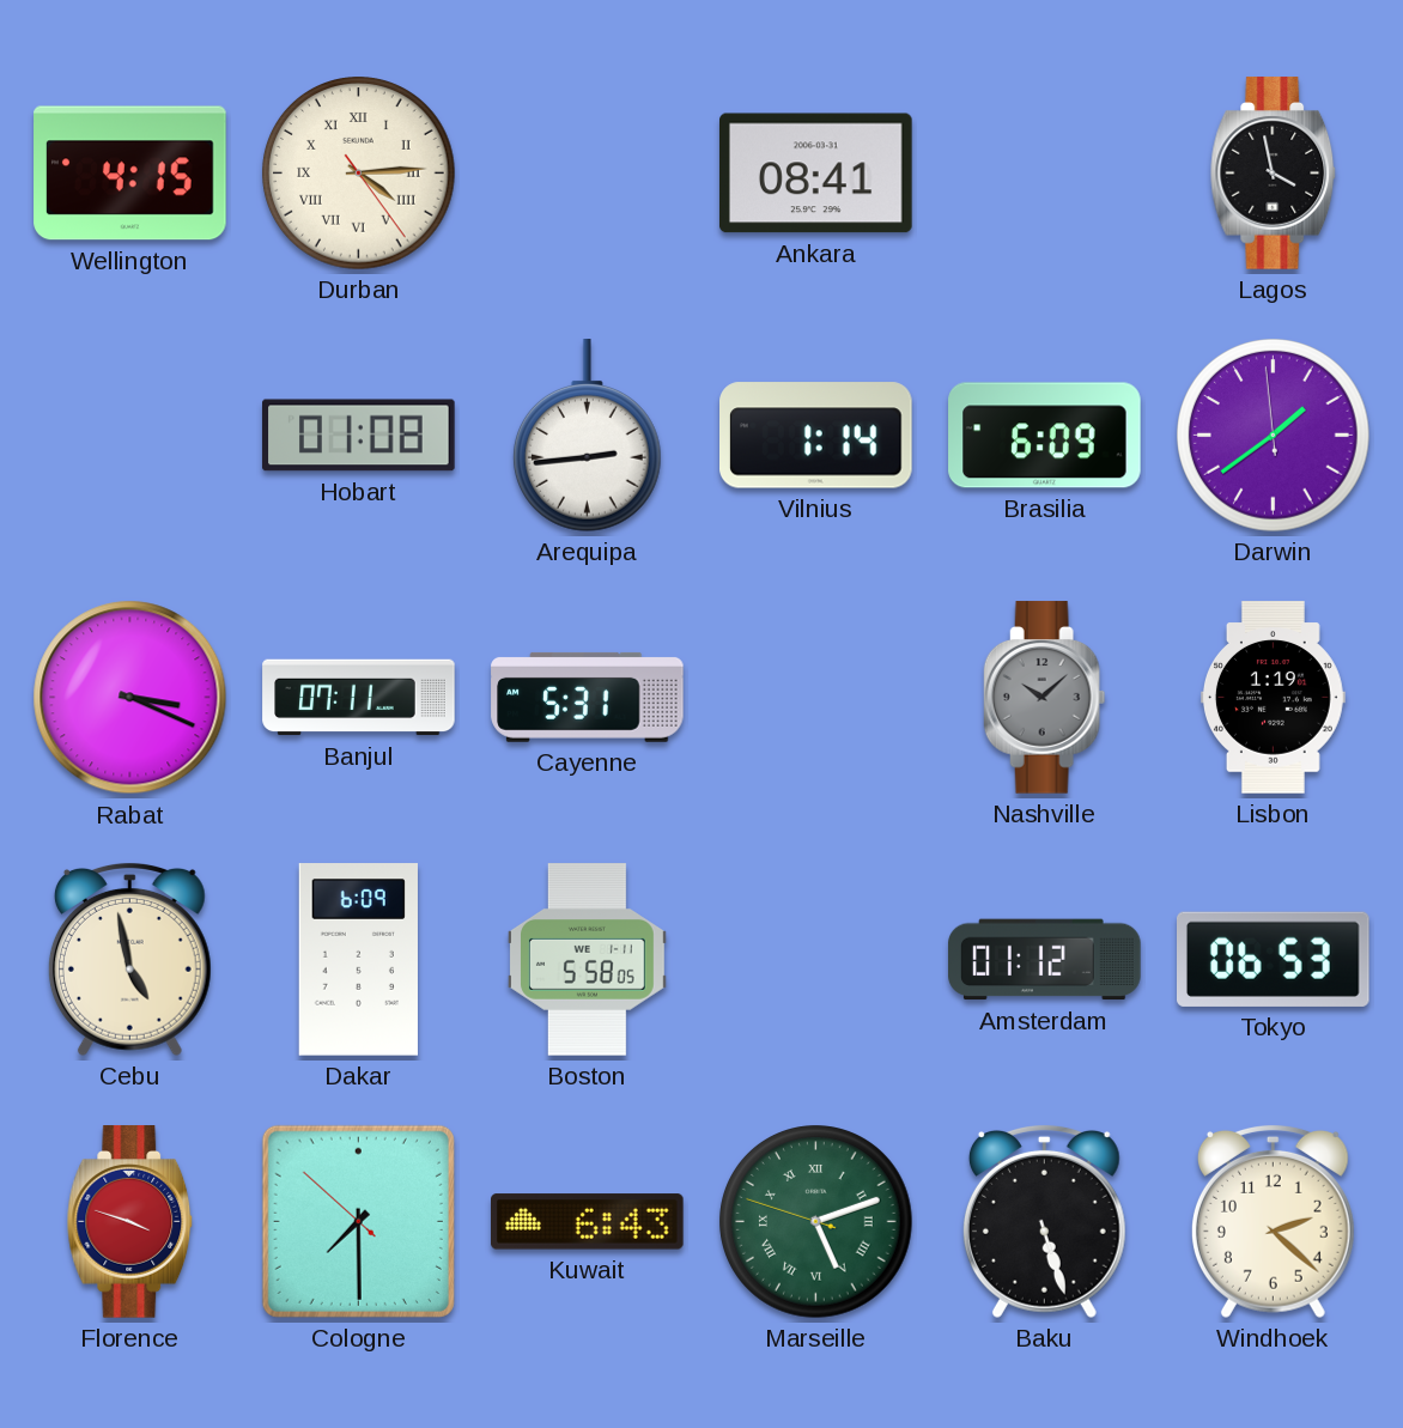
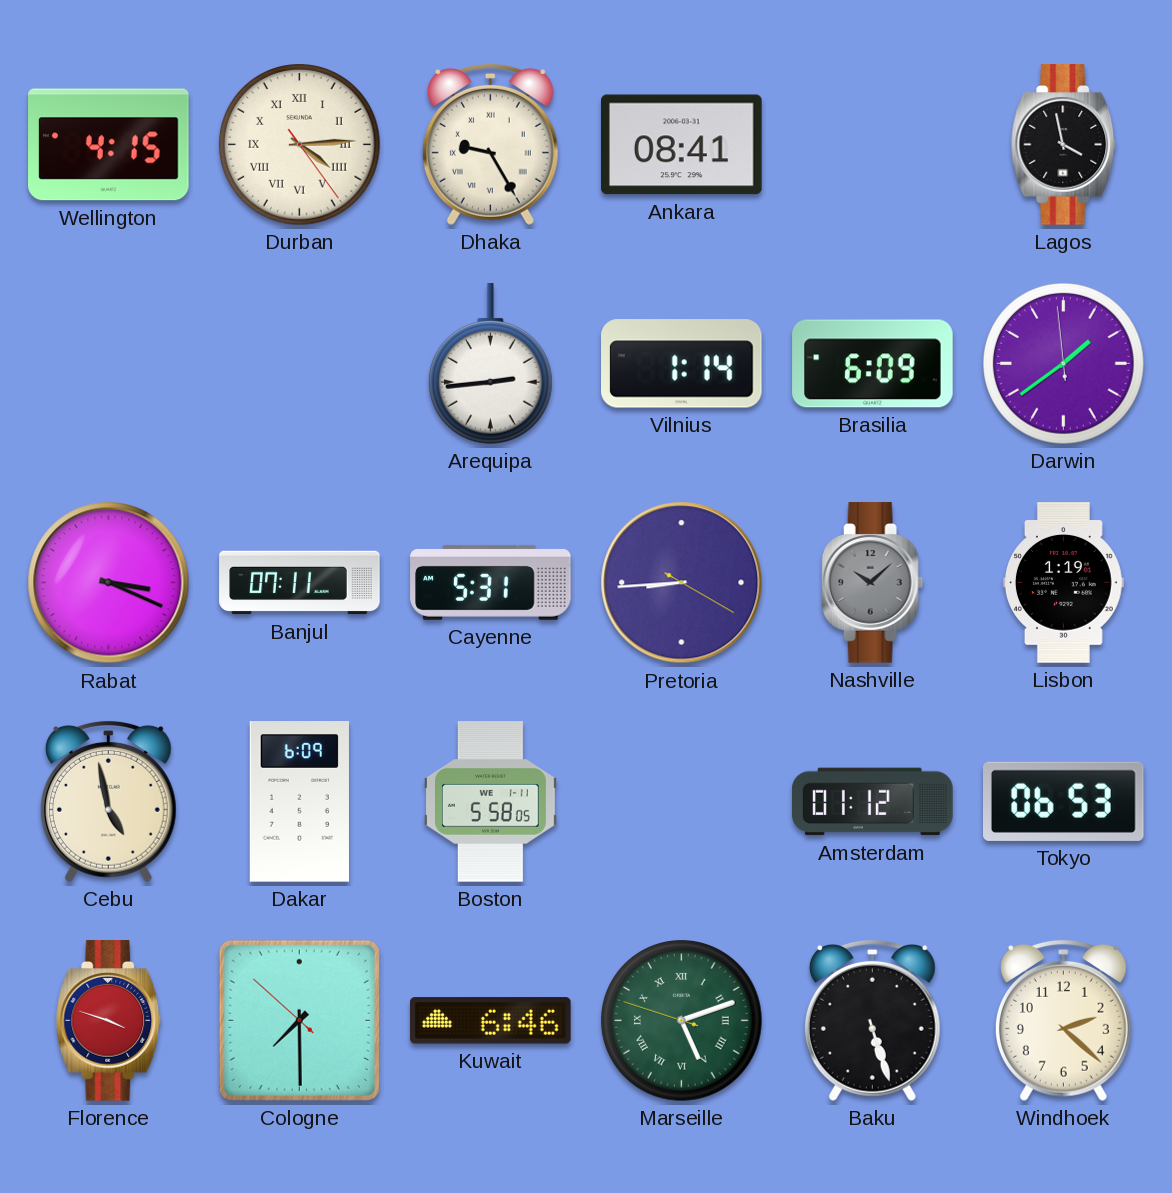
Dhaka: none -> 9:25 (490, 144)
Hobart: 01:08 -> none (359, 436)
Pretoria: none -> 8:44 (682, 583)
Kuwait: 6:43 -> 6:46 (491, 1021)
